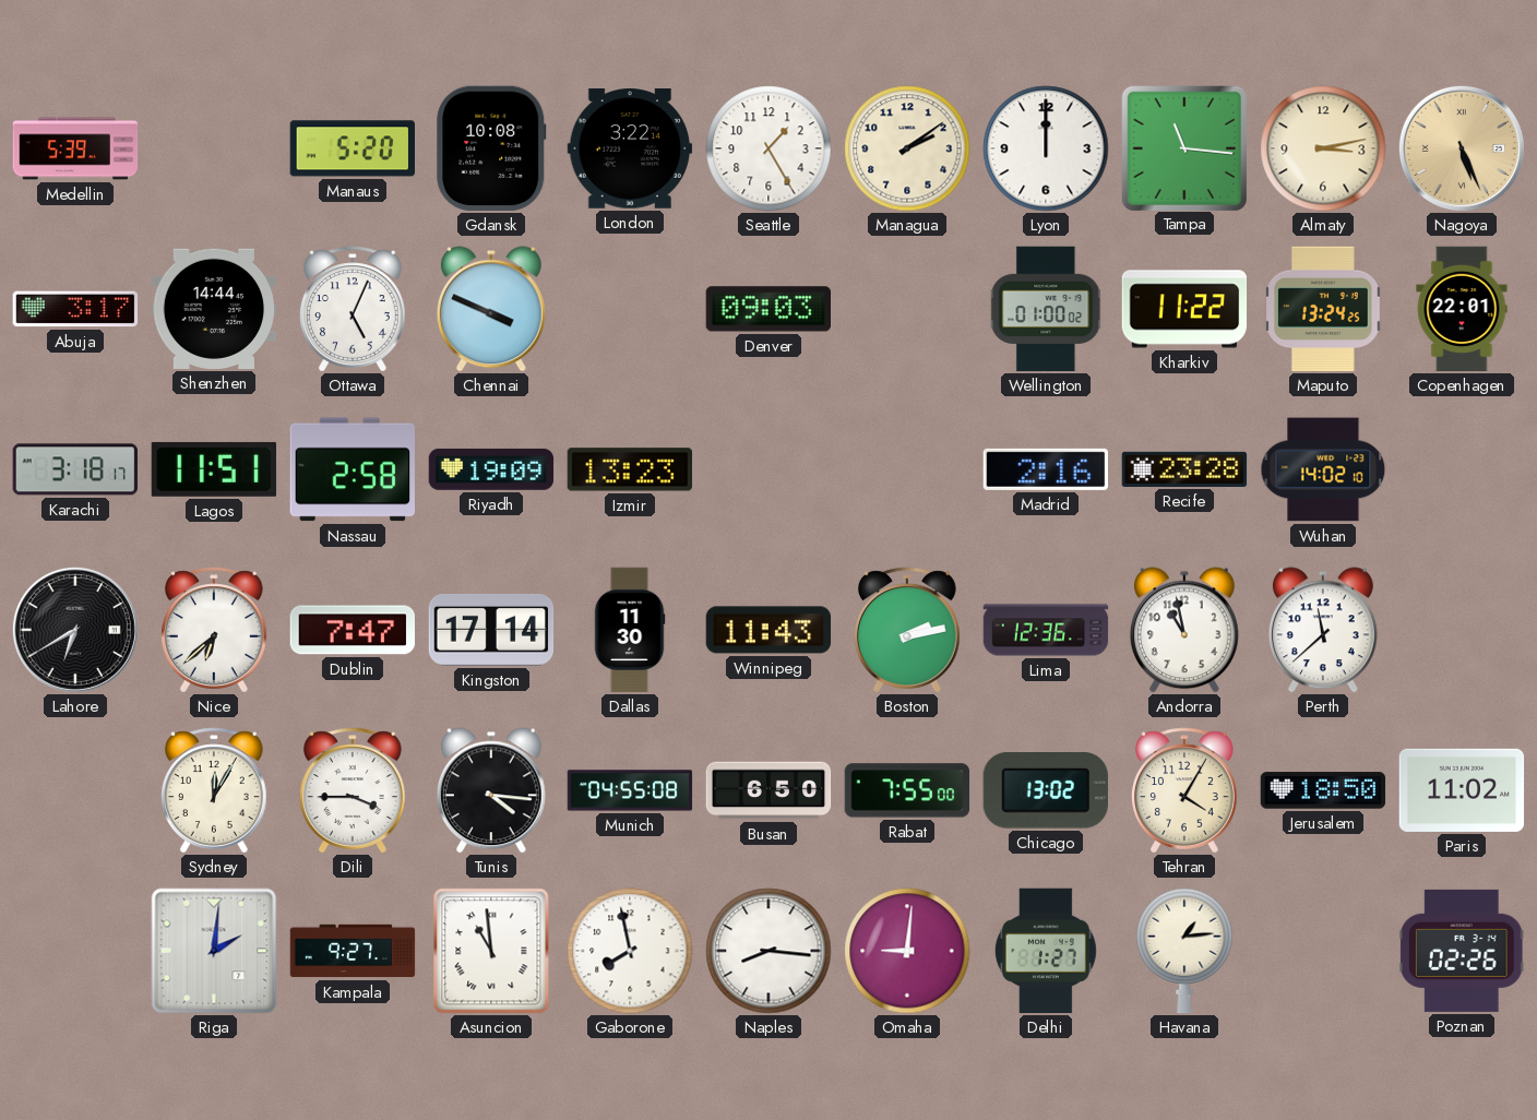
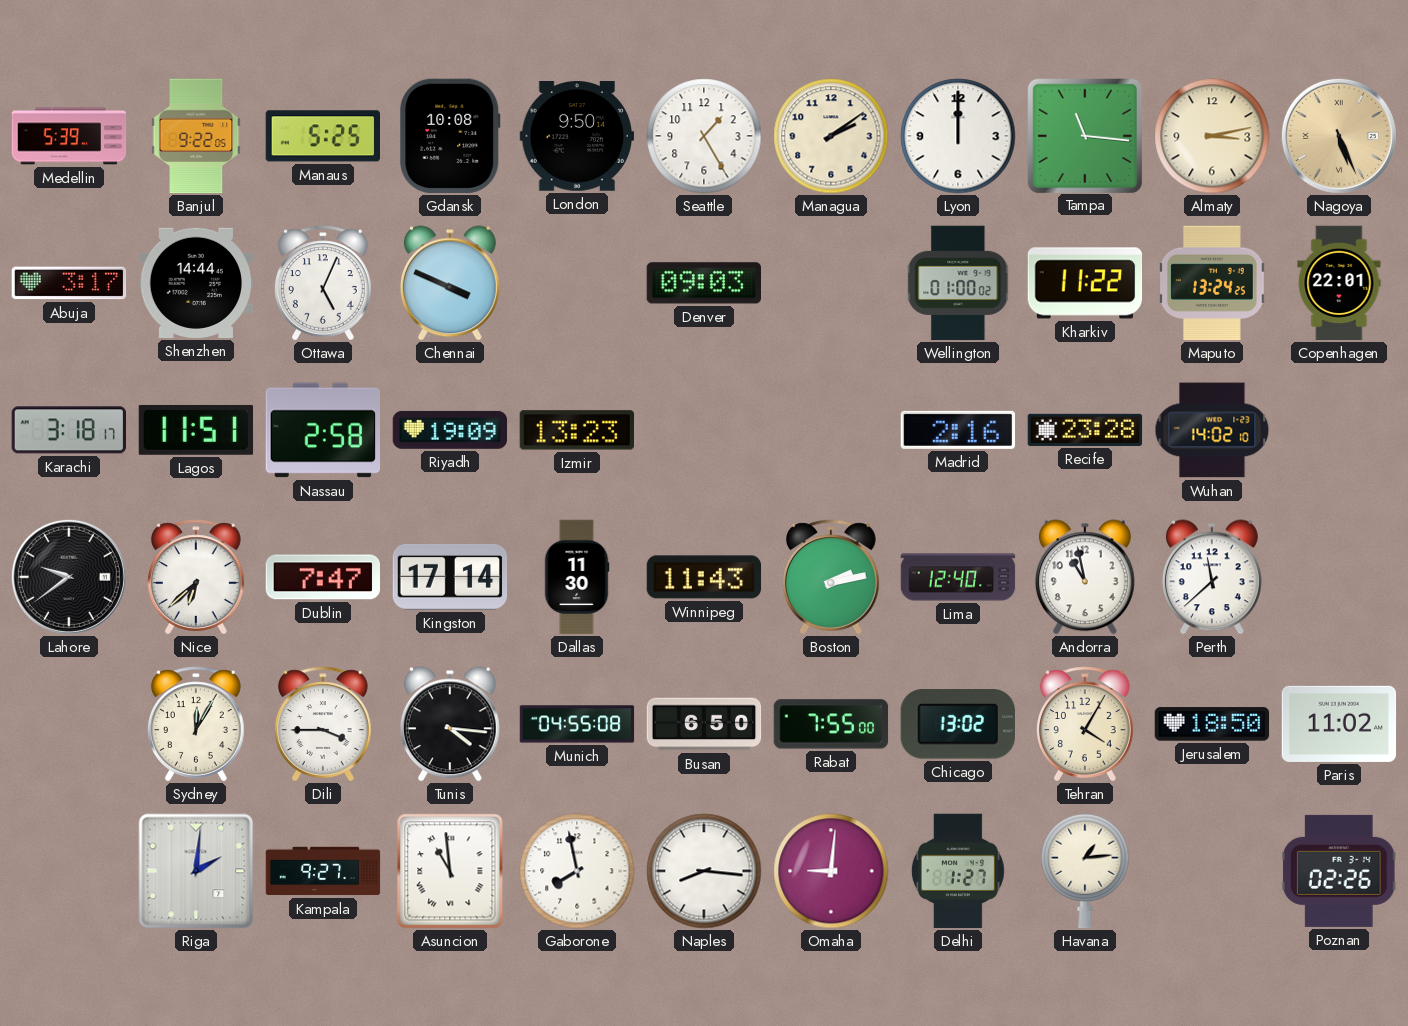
Banjul: none -> 9:22 (196, 136)
Manaus: 5:20 -> 5:25 (322, 136)
London: 3:22 -> 9:50 (577, 137)
Lahore: 6:40 -> 9:39 (69, 577)
Lima: 12:36 -> 12:40 (958, 577)
